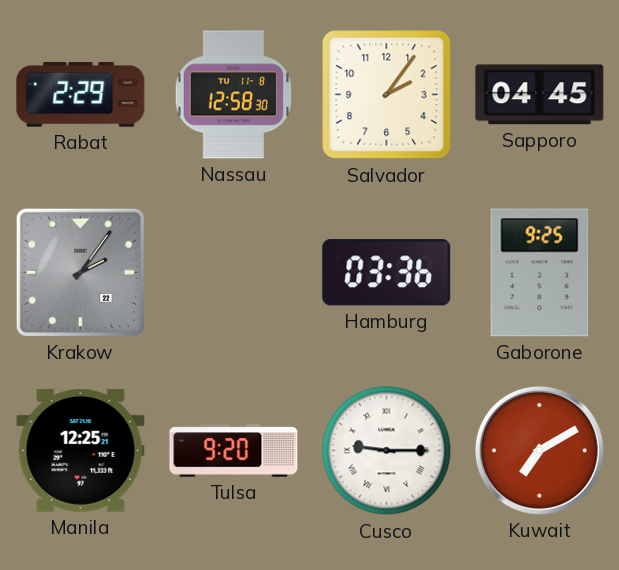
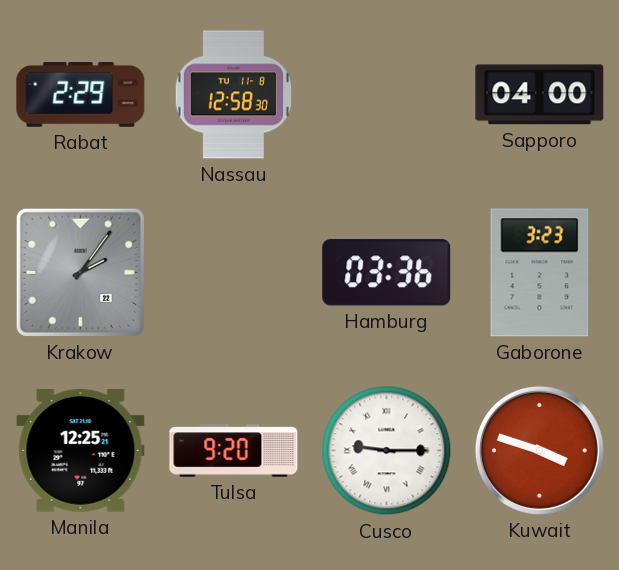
Salvador: 2:06 -> none (387, 95)
Sapporo: 04:45 -> 04:00 (540, 95)
Gaborone: 9:25 -> 3:23 (540, 273)
Kuwait: 7:10 -> 3:48 (539, 450)
